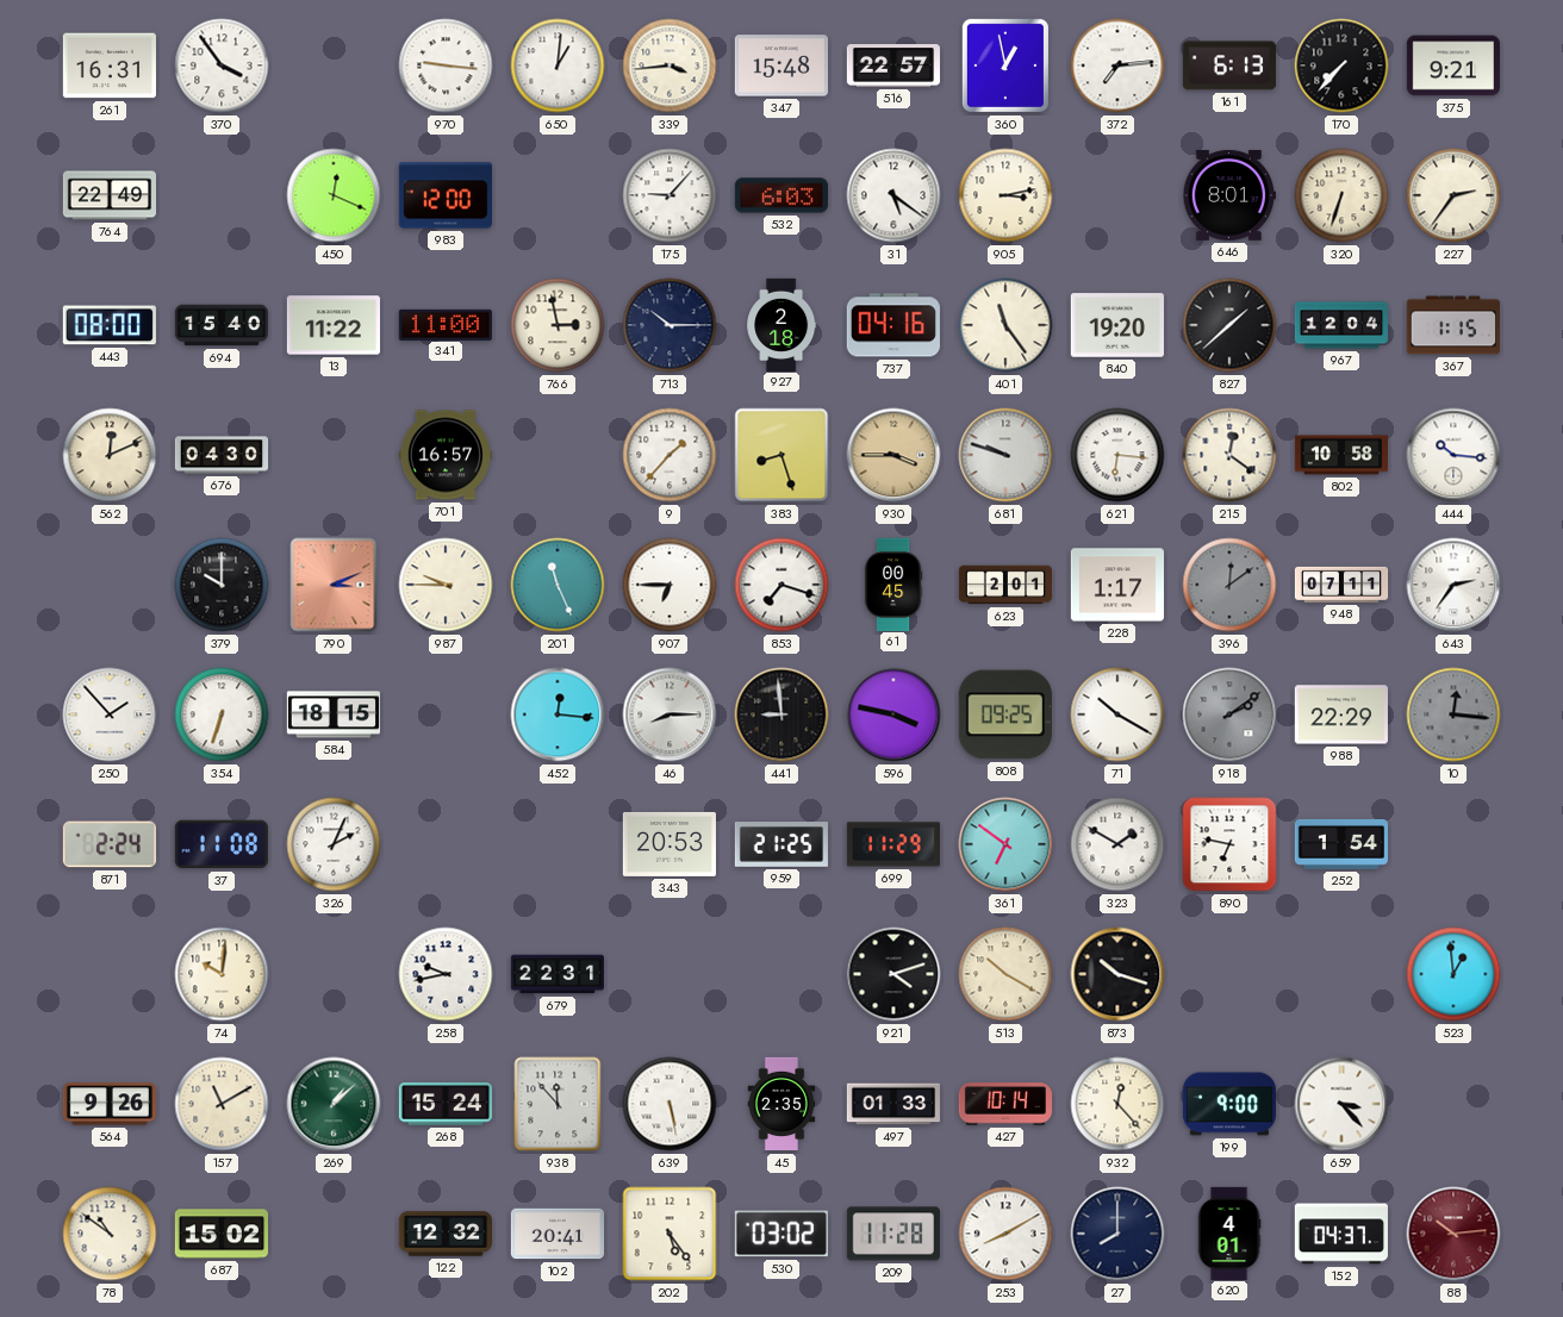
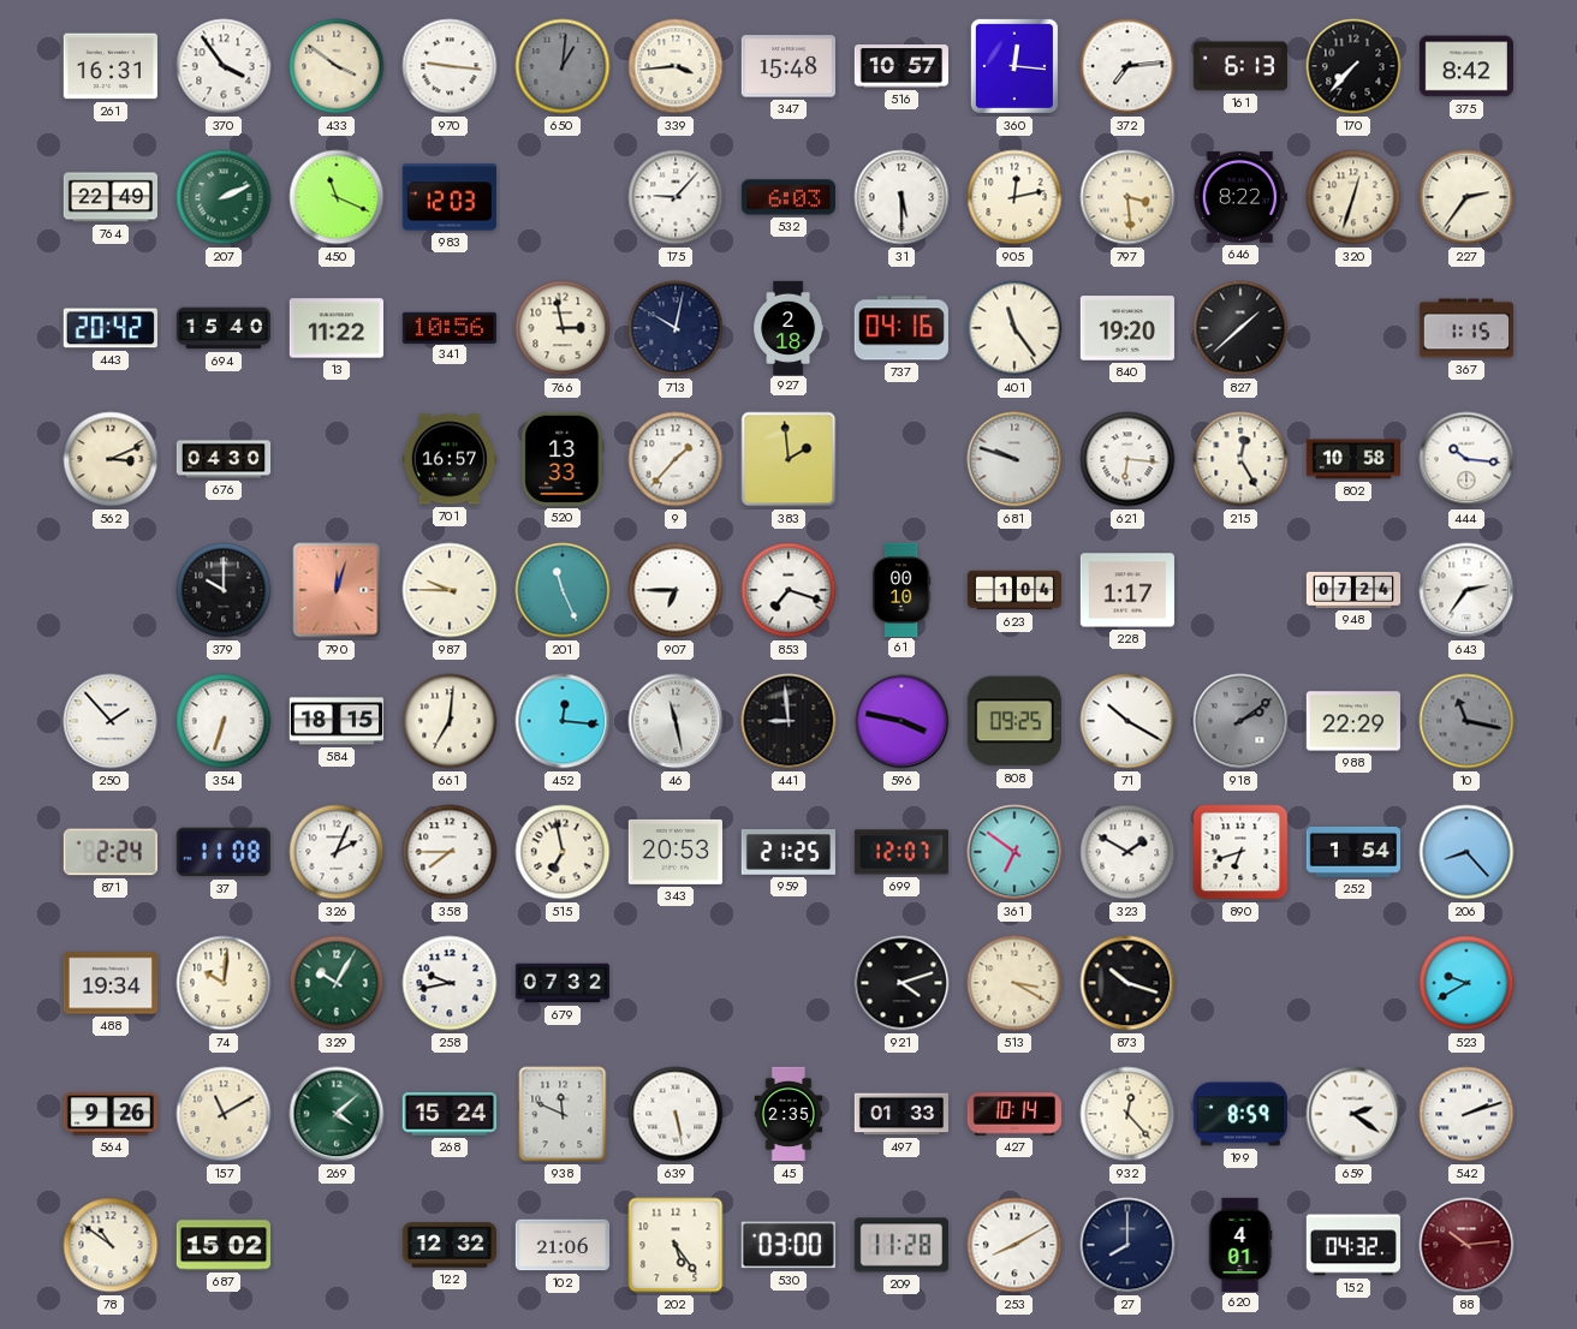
433: none -> 3:51 (337, 66)
650 dial: white -> grey (563, 66)
516: 22:57 -> 10:57 (900, 67)
360: 12:58 -> 12:16 (1014, 66)
375: 9:21 -> 8:42 (1465, 66)
207: none -> 2:11 (224, 197)
450: 12:19 -> 11:19 (337, 197)
983: 12:00 -> 12:03 (450, 197)
31: 5:21 -> 5:30 (901, 197)
905: 3:13 -> 12:13 (1014, 197)
797: none -> 3:29 (1127, 197)
646: 8:01 -> 8:22 (1240, 197)
320: 6:33 -> 12:33 (1353, 197)
443: 08:00 -> 20:42 (111, 328)
341: 11:00 -> 10:56 (450, 327)
713: 10:15 -> 10:02 (676, 328)
967: 12:04 -> none (1341, 325)
562: 12:11 -> 3:11 (111, 459)
520: none -> 13:33 (563, 459)
383: 8:27 -> 1:59 (788, 459)
930: 3:45 -> none (893, 455)
215: 12:21 -> 12:25 (1240, 459)
790: 3:11 -> 12:03 (337, 590)
61: 00:45 -> 00:10 (901, 589)
623: 2:01 -> 1:04 (1014, 590)
396: 12:09 -> none (1229, 585)
948: 07:11 -> 07:24 (1353, 590)
661: none -> 7:01 (450, 721)
46: 8:15 -> 11:28 (676, 721)
10: 12:16 -> 11:17 (1466, 721)
358: none -> 7:45 (450, 852)
515: none -> 6:58 (563, 852)
699: 11:29 -> 12:07 (900, 852)
890: 6:47 -> 6:42 (1240, 852)
206: none -> 8:23 (1466, 852)
488: none -> 19:34 (109, 983)
329: none -> 10:05 (337, 983)
679: 22:31 -> 07:32 (561, 983)
513: 10:20 -> 3:20 (1014, 983)
523: 12:59 -> 9:40 (1466, 983)
269: 1:08 -> 4:08 (337, 1114)
938: 11:53 -> 11:49 (563, 1114)
199: 9:00 -> 8:59 (1239, 1114)
659: 3:23 -> 2:21 (1353, 1114)
542: none -> 2:12 (1466, 1114)
102: 20:41 -> 21:06 (561, 1245)
530: 03:02 -> 03:00 (788, 1245)
152: 04:37 -> 04:32 (1353, 1245)
